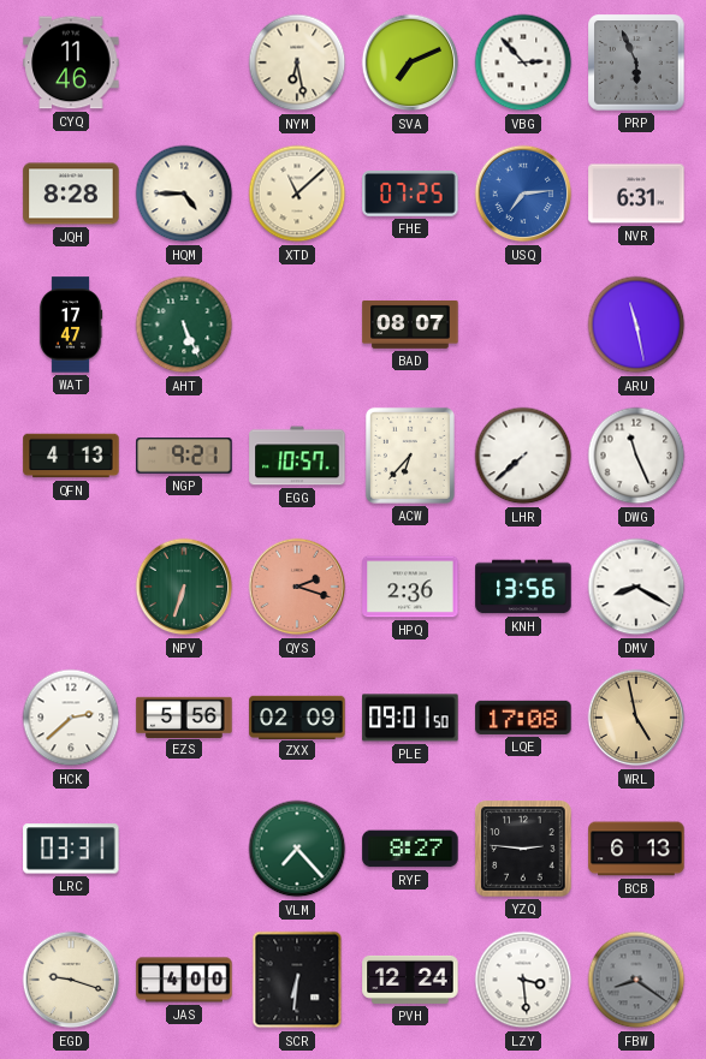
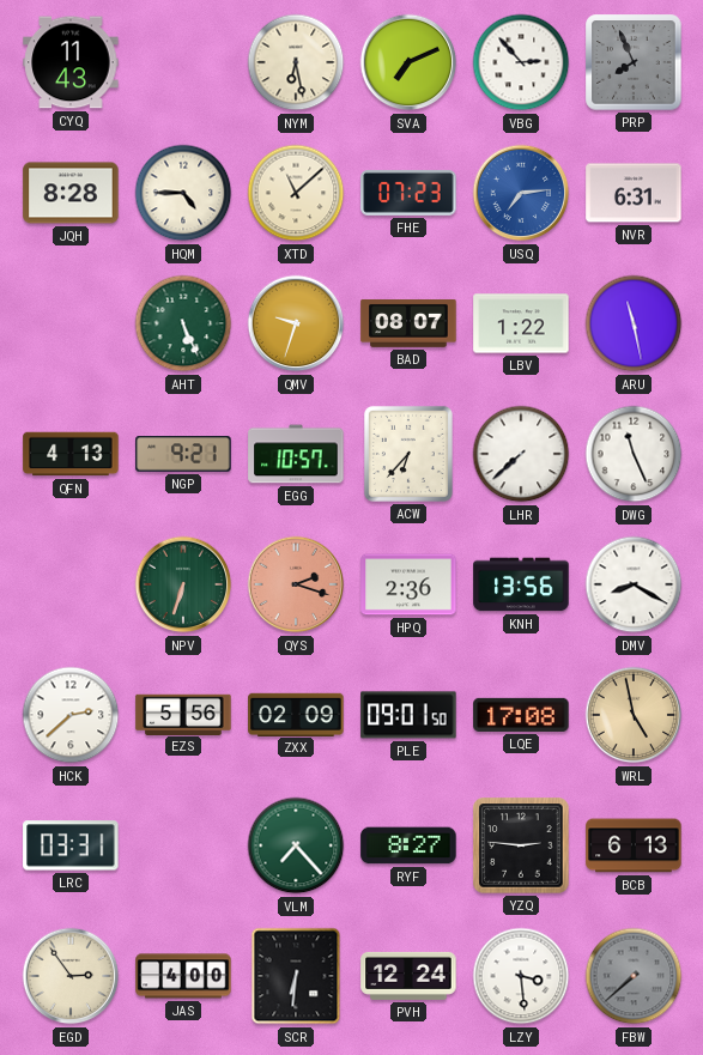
CYQ: 11:46 -> 11:43 (71, 62)
PRP: 5:56 -> 7:56 (634, 62)
FHE: 07:25 -> 07:23 (408, 193)
WAT: 17:47 -> none (71, 325)
QMV: none -> 9:33 (296, 323)
LBV: none -> 1:22 (521, 323)
EGD: 9:18 -> 2:54 (71, 976)
FBW: 8:21 -> 7:38 (634, 976)
